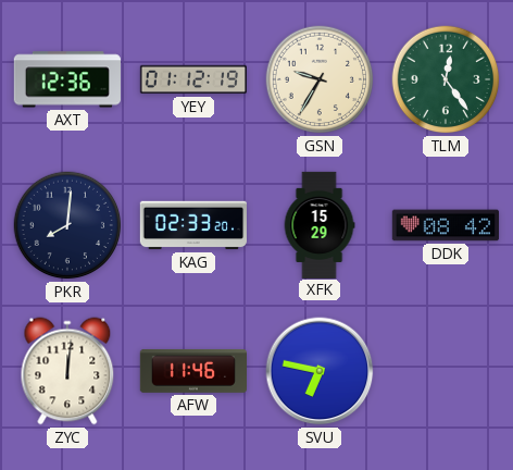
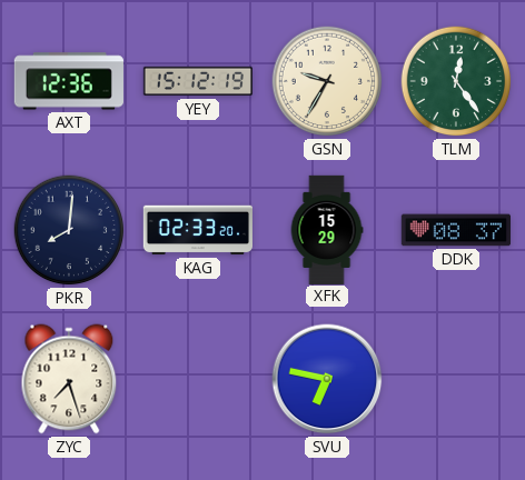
YEY: 01:12 -> 15:12 (197, 81)
DDK: 08:42 -> 08:37 (455, 230)
ZYC: 12:01 -> 7:27 (69, 379)
AFW: 11:46 -> none (192, 371)
